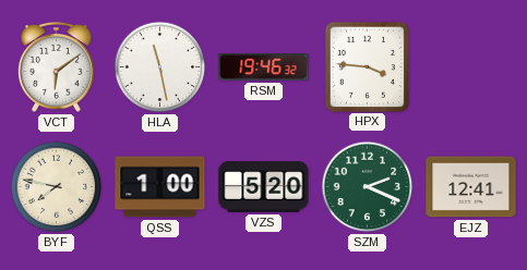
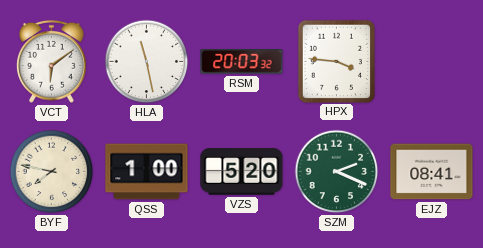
RSM: 19:46 -> 20:03 (242, 62)
EJZ: 12:41 -> 08:41 (432, 172)
